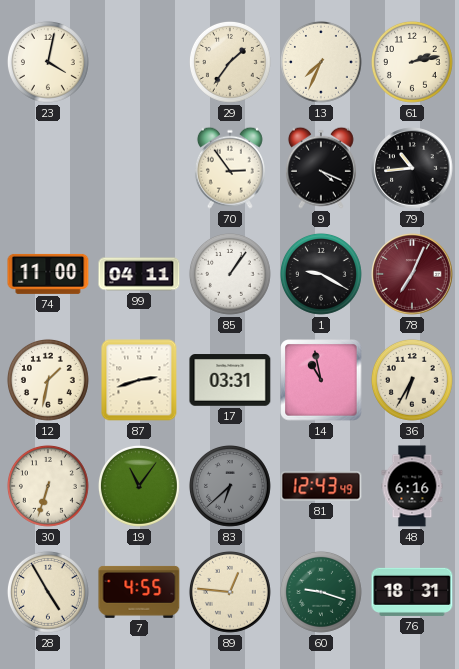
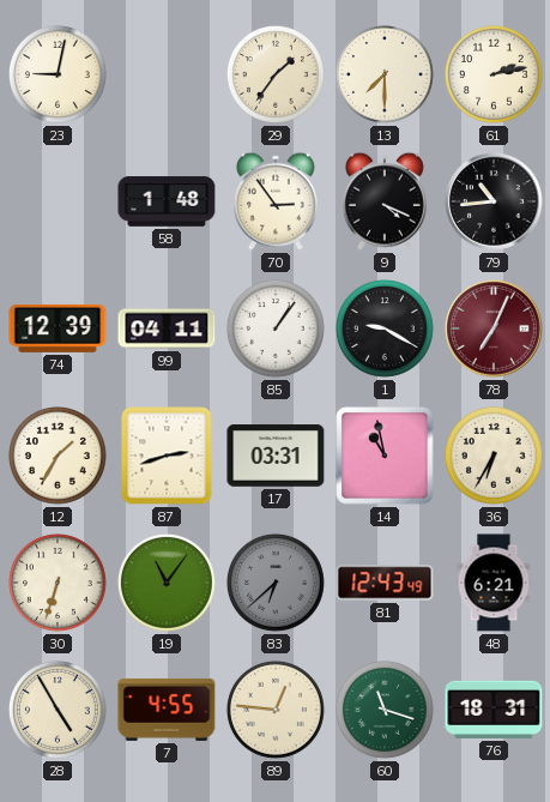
23: 4:02 -> 9:02 (58, 74)
13: 7:34 -> 7:30 (385, 74)
58: none -> 1:48 (167, 201)
74: 11:00 -> 12:39 (58, 328)
12: 1:32 -> 1:35 (58, 456)
48: 6:16 -> 6:21 (494, 583)
60: 9:18 -> 11:18 (385, 710)
